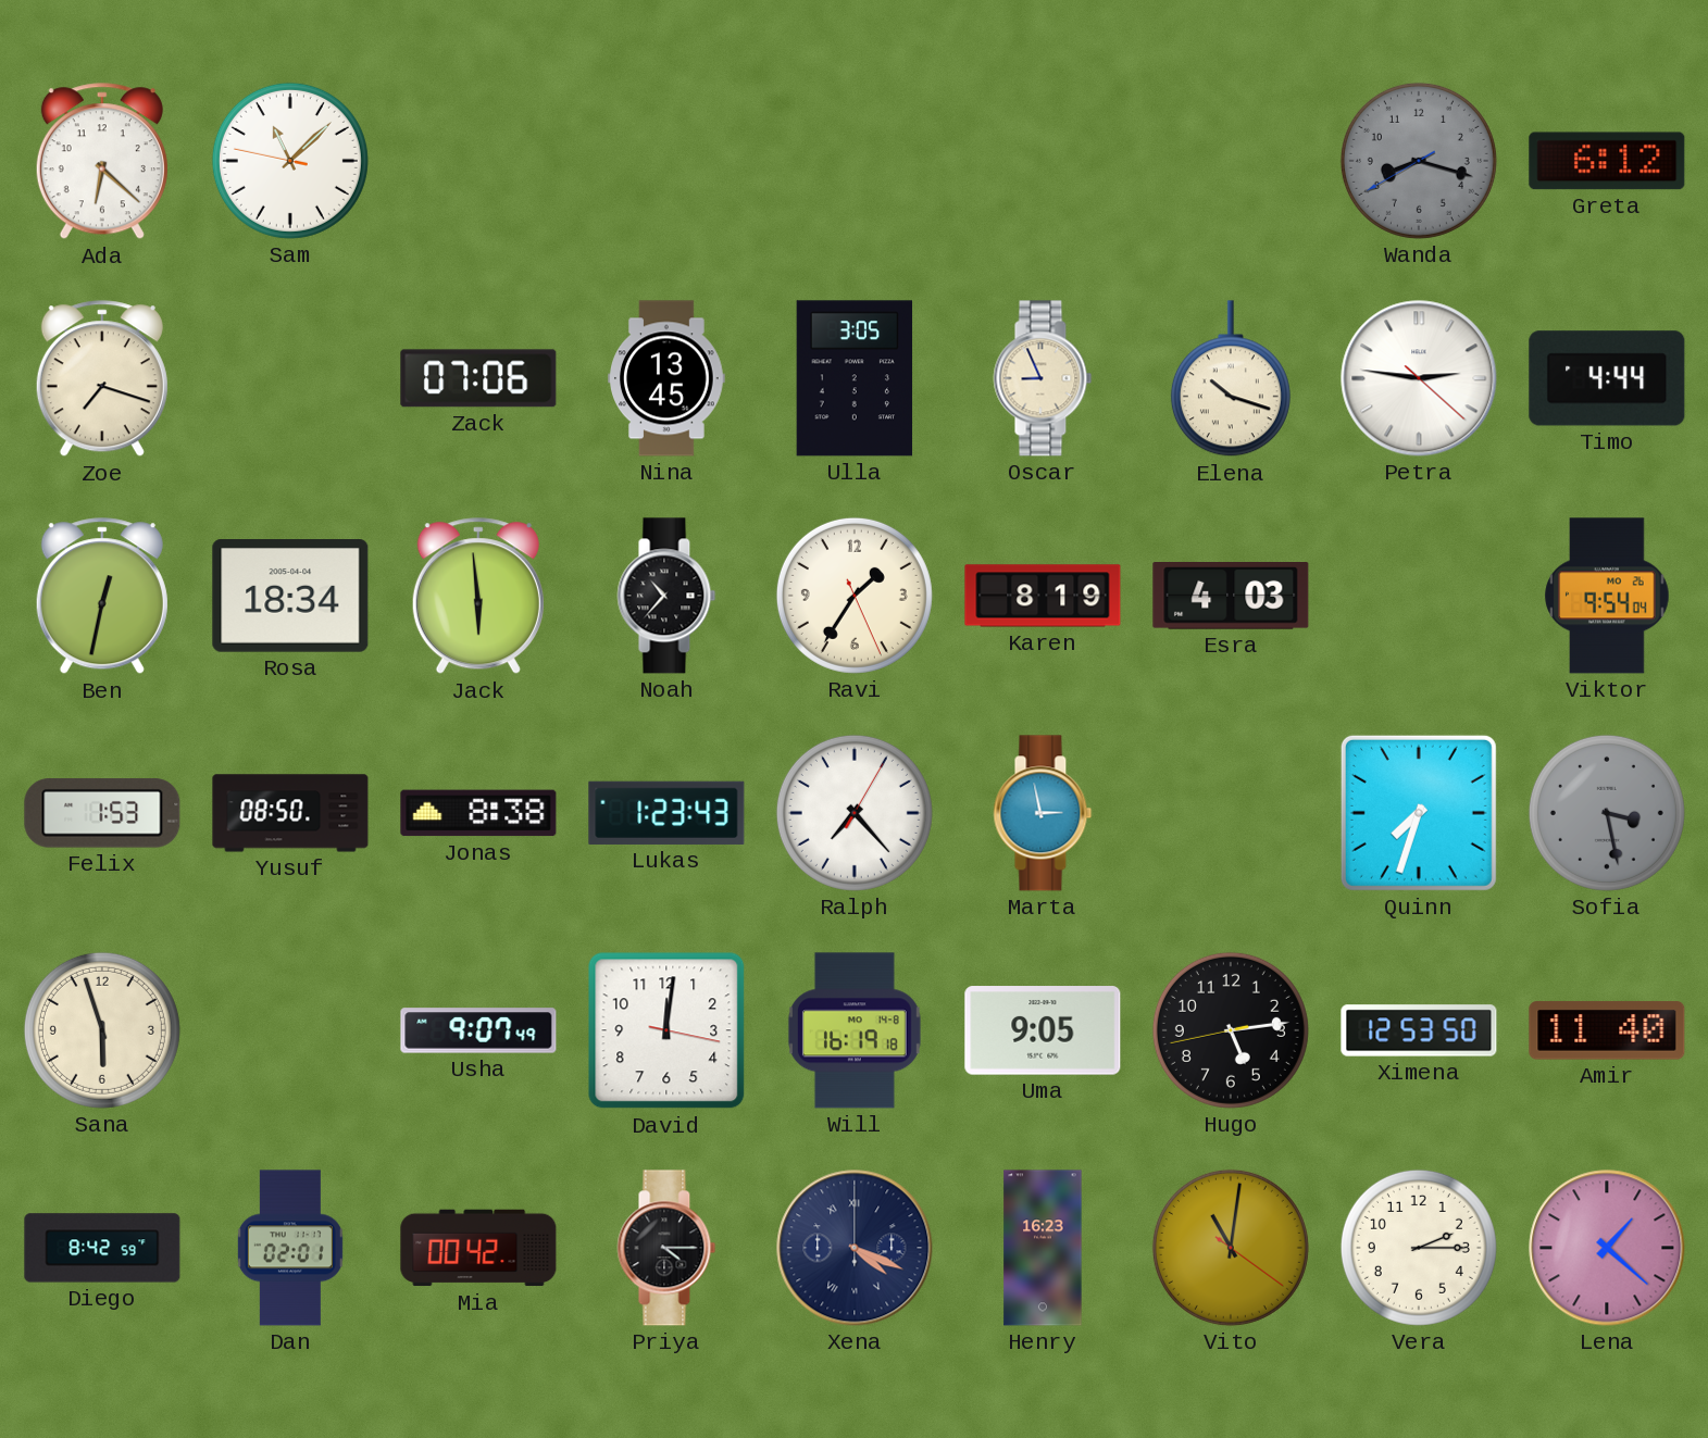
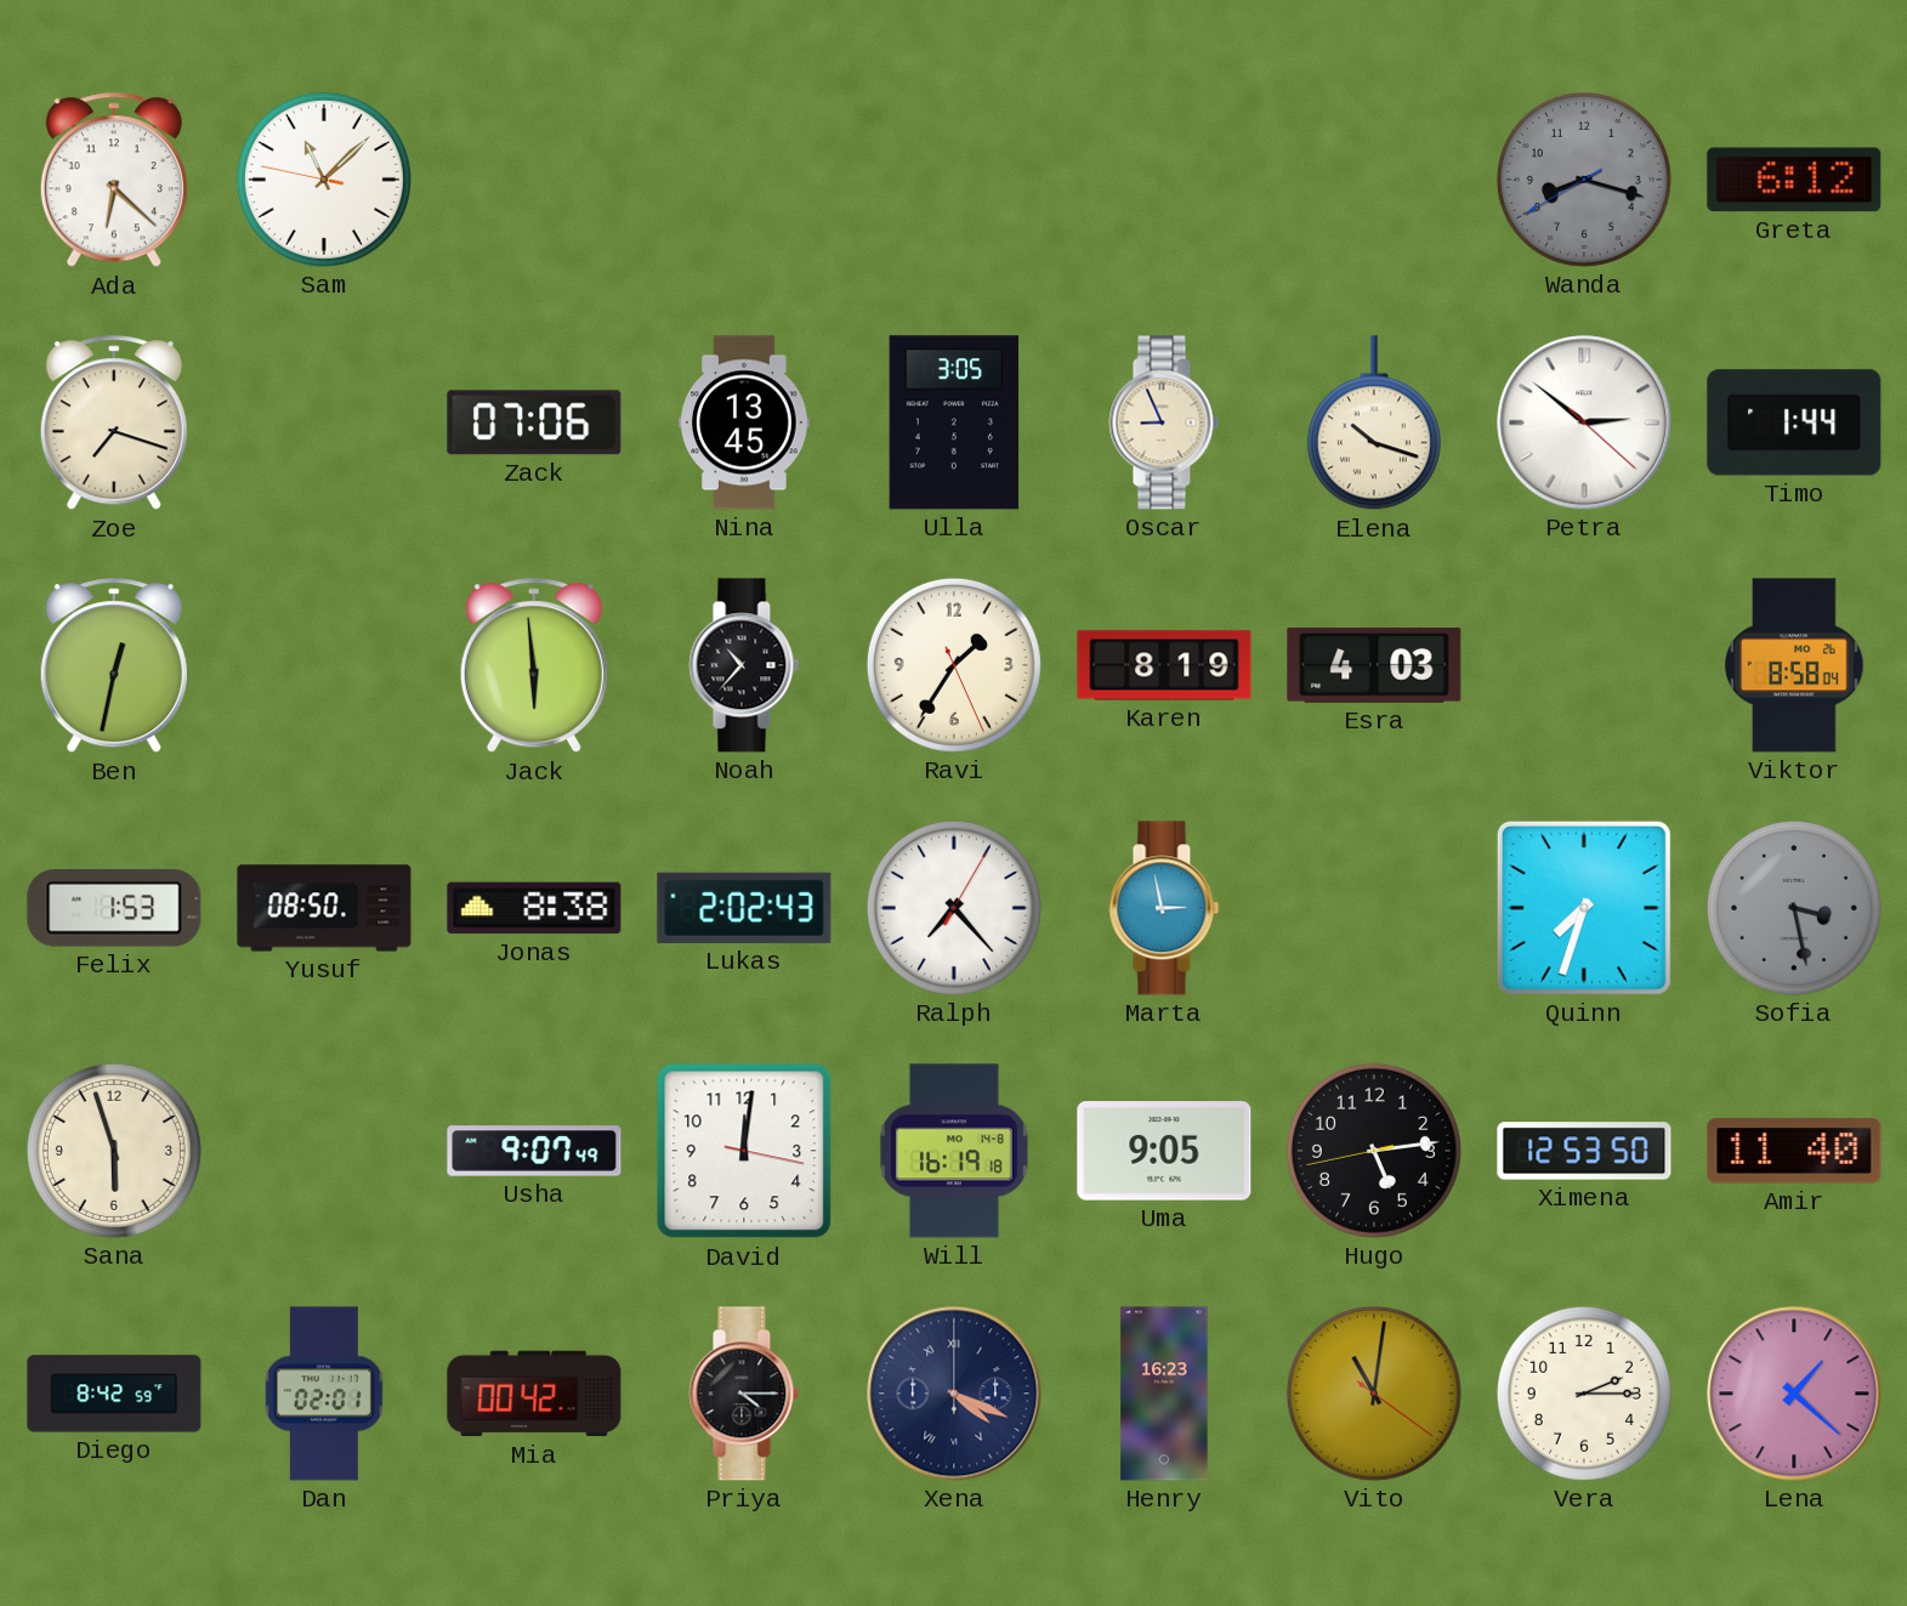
Petra: 2:46 -> 2:51 (1584, 422)
Timo: 4:44 -> 1:44 (1794, 422)
Rosa: 18:34 -> none (290, 597)
Viktor: 9:54 -> 8:58 (1794, 665)
Lukas: 1:23 -> 2:02 (744, 908)
